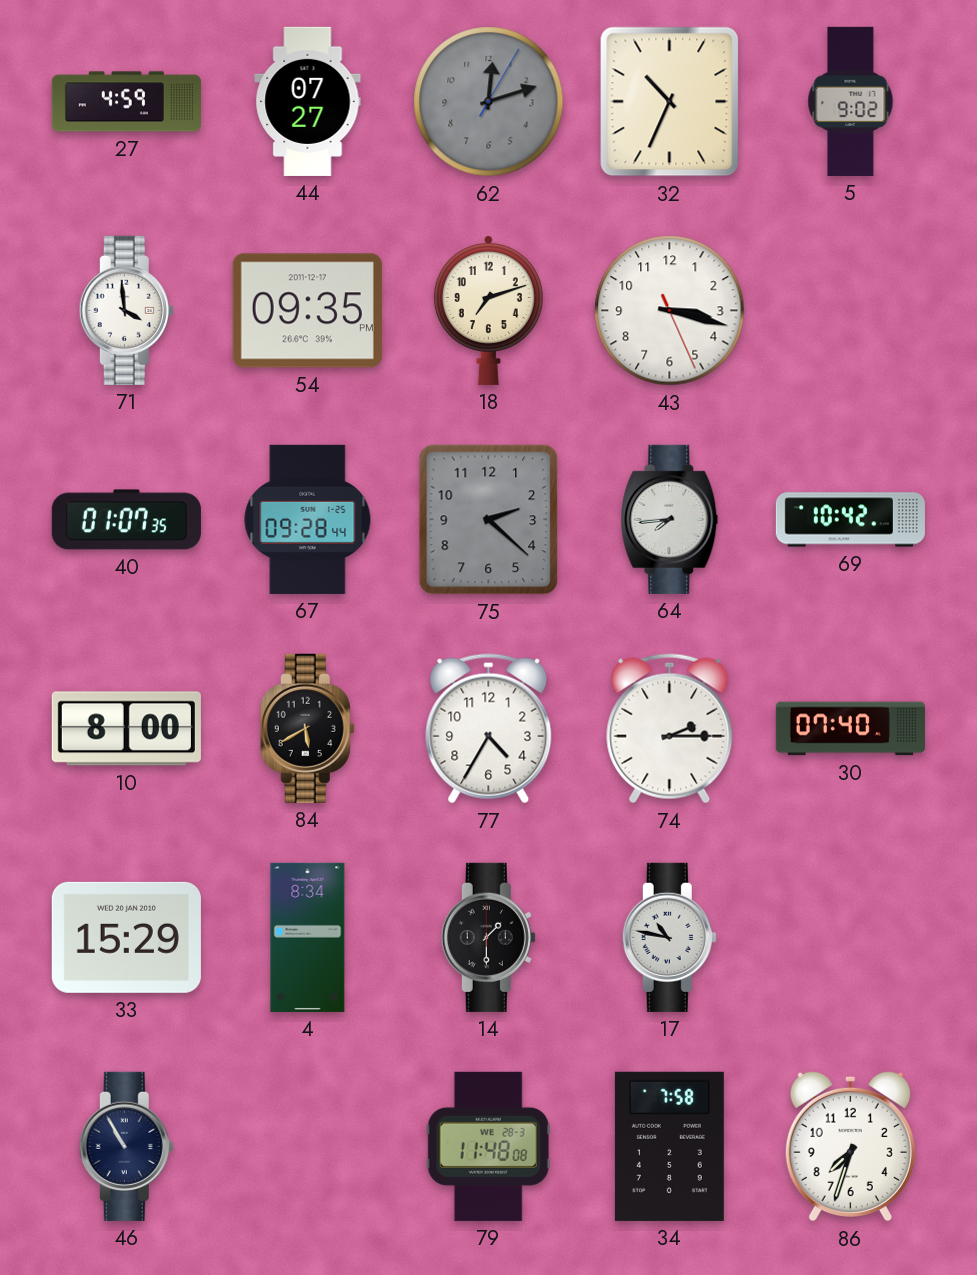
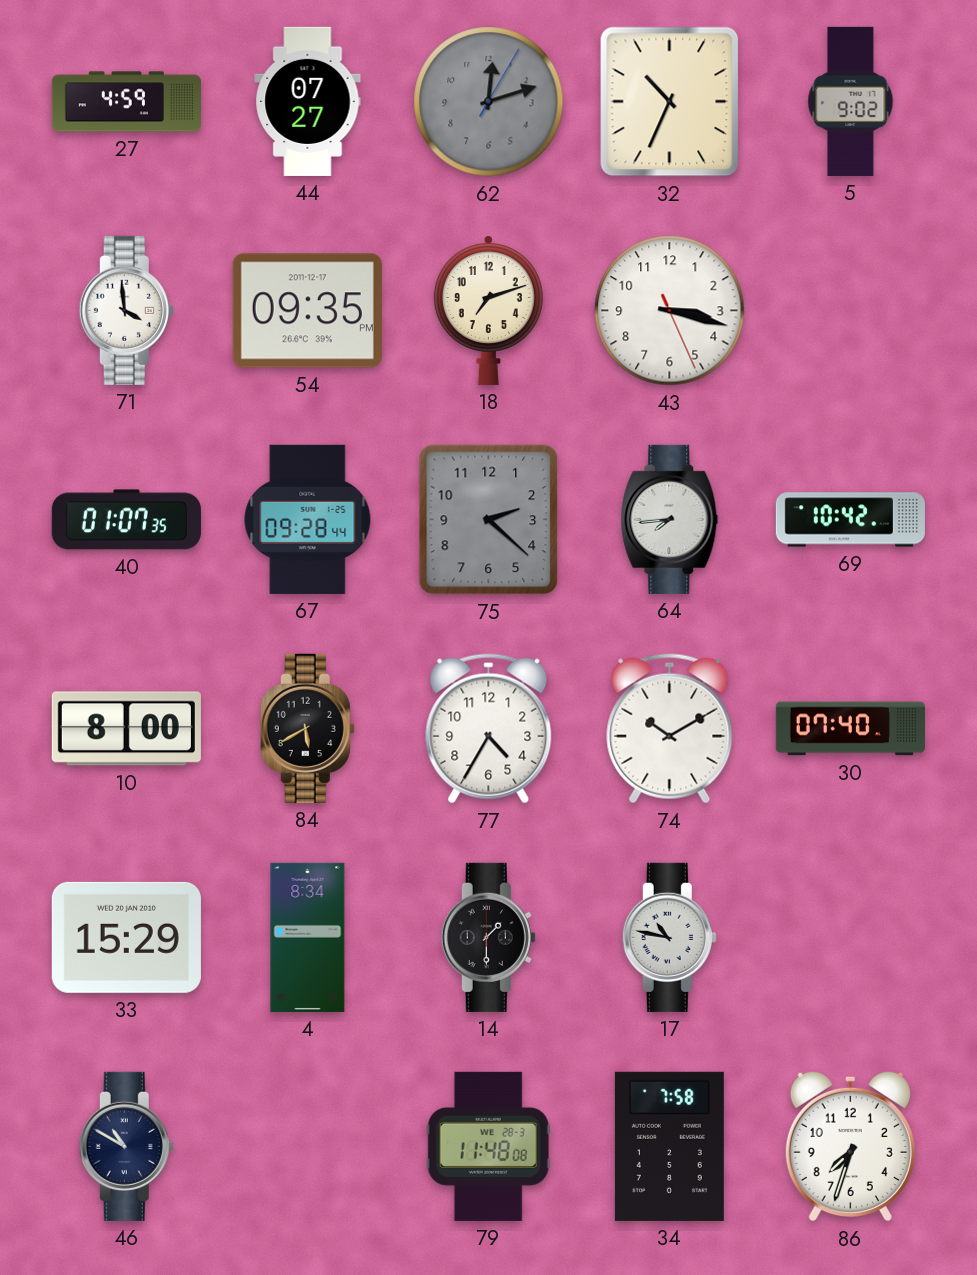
74: 2:15 -> 10:10 (670, 729)
46: 10:55 -> 10:50 (126, 1146)
